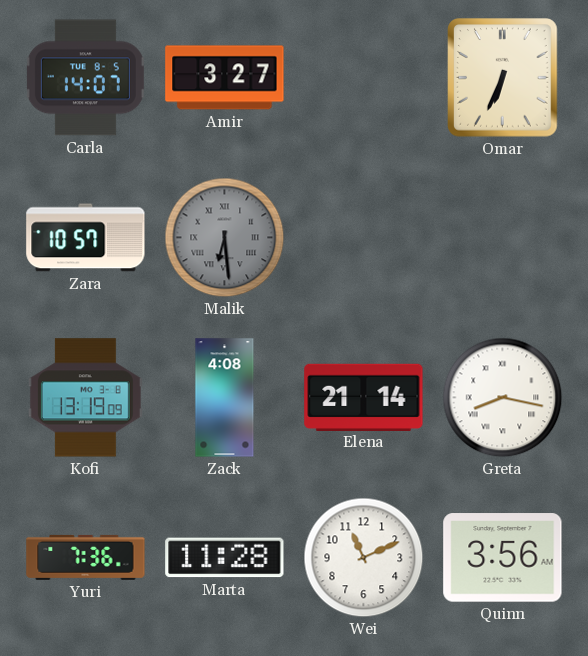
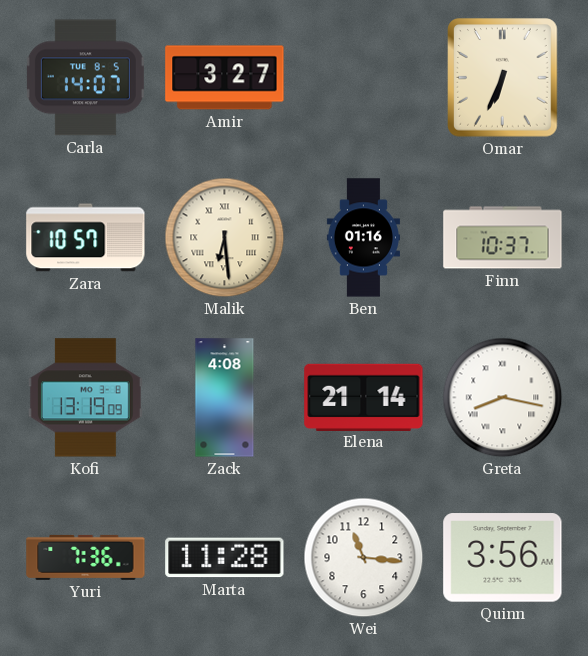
Malik dial: grey -> cream (225, 238)
Ben: none -> 01:16 (363, 238)
Finn: none -> 10:37 (503, 238)
Wei: 11:11 -> 11:16 (364, 558)
